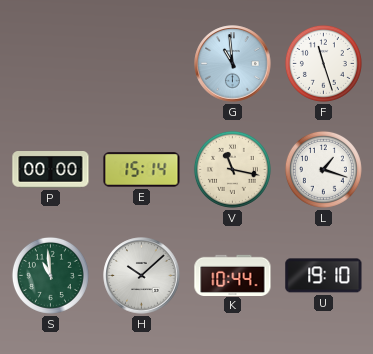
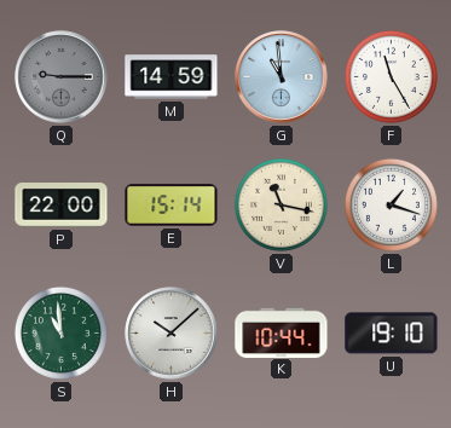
Q: none -> 9:15 (62, 77)
M: none -> 14:59 (172, 77)
F: 11:27 -> 11:25 (391, 76)
P: 00:00 -> 22:00 (62, 206)
